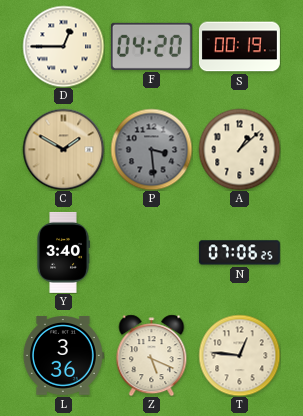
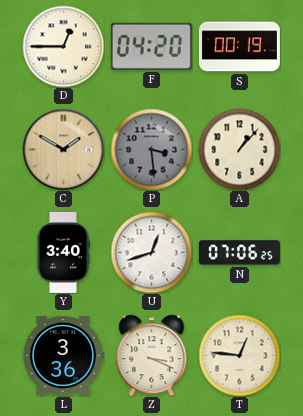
A: 1:08 -> 1:07 (239, 149)
U: none -> 12:42 (151, 252)
Z: 5:19 -> 3:19 (152, 355)
